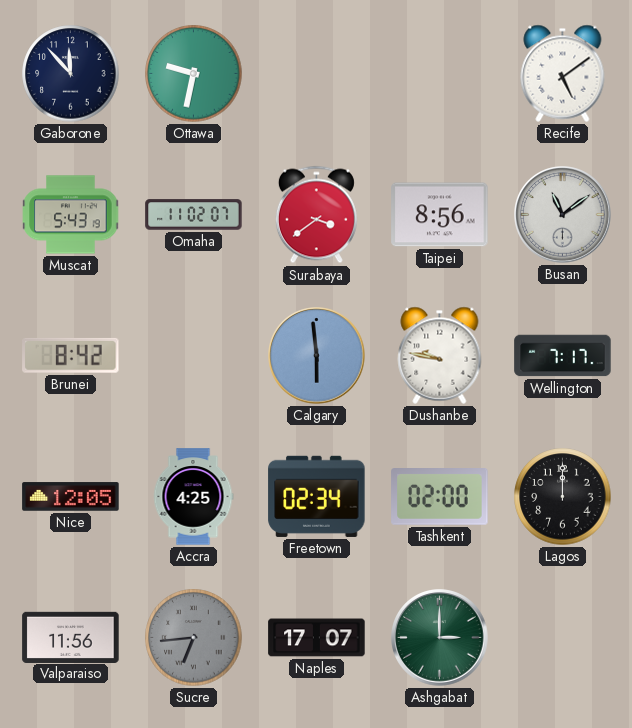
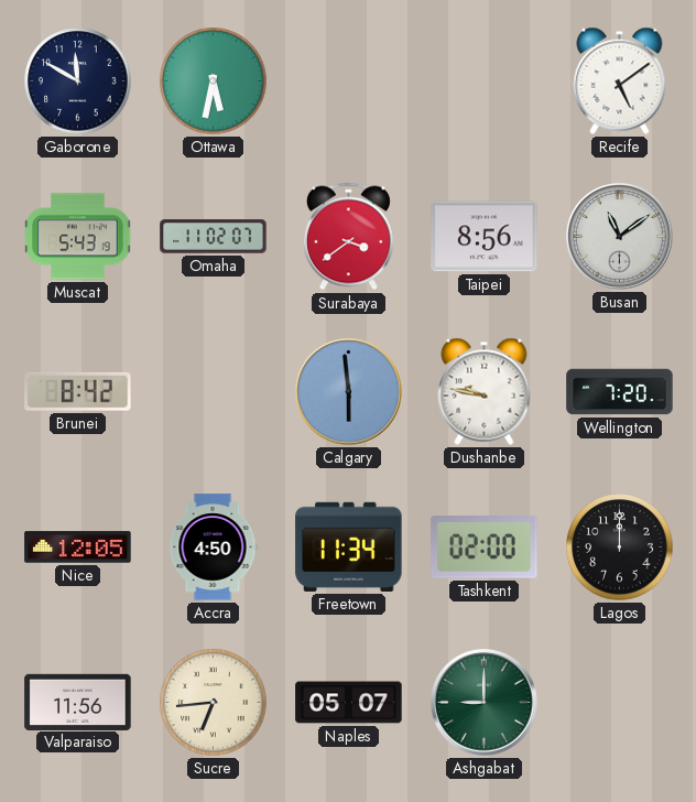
Gaborone: 11:53 -> 11:50 (78, 82)
Ottawa: 9:32 -> 5:32 (214, 82)
Wellington: 7:17 -> 7:20 (620, 392)
Accra: 4:25 -> 4:50 (213, 548)
Freetown: 02:34 -> 11:34 (349, 546)
Sucre dial: grey -> cream (214, 703)
Naples: 17:07 -> 05:07 (349, 703)
Ashgabat: 3:00 -> 9:00 (485, 703)
